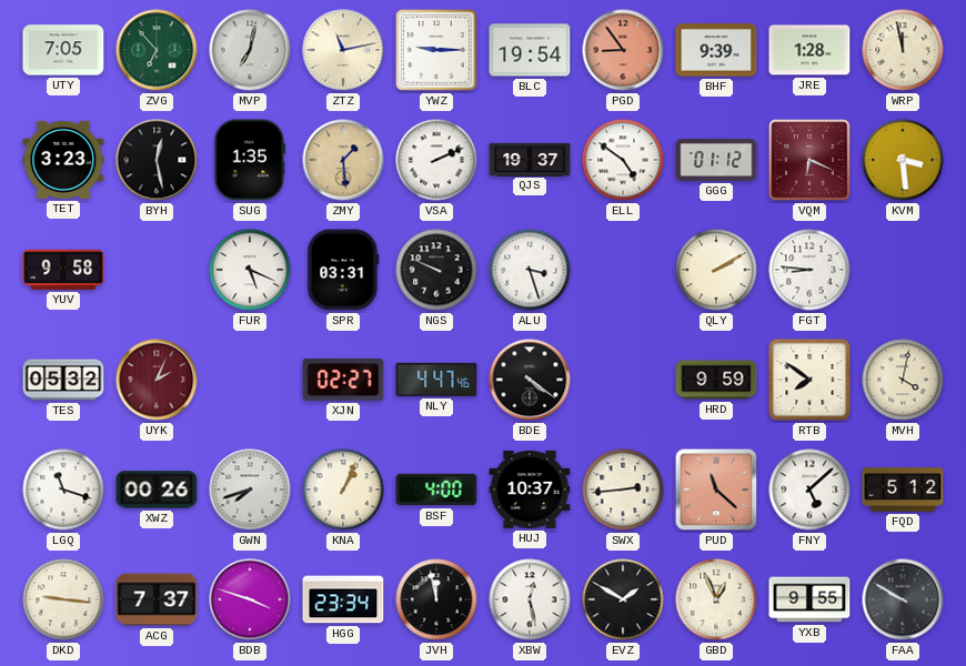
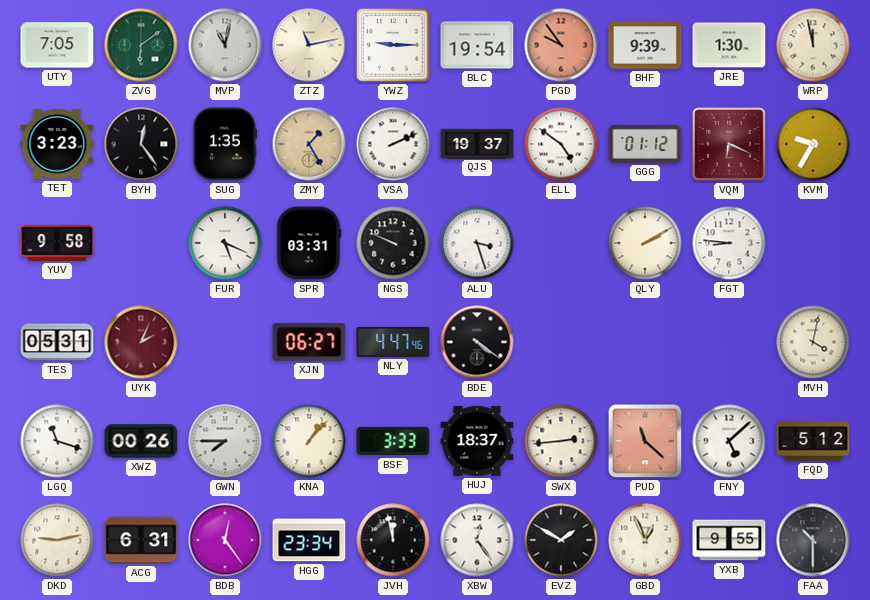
ZVG: 6:53 -> 6:09 (141, 45)
MVP: 7:02 -> 11:02 (225, 45)
PGD: 8:54 -> 9:54 (561, 45)
JRE: 1:28 -> 1:30 (729, 45)
BYH: 12:28 -> 12:24 (141, 144)
ZMY: 1:29 -> 1:25 (309, 144)
KVM: 3:29 -> 9:35 (813, 144)
TES: 05:32 -> 05:31 (57, 342)
XJN: 02:27 -> 06:27 (309, 342)
HRD: 9:59 -> none (716, 380)
RTB: 7:51 -> none (809, 380)
GWN: 7:42 -> 7:45 (225, 441)
KNA: 1:04 -> 1:07 (309, 441)
BSF: 4:00 -> 3:33 (393, 441)
HUJ: 10:37 -> 18:37 (477, 441)
DKD: 9:16 -> 9:13 (57, 540)
ACG: 7:37 -> 6:31 (141, 540)
BDB: 3:48 -> 12:24 (225, 540)
XBW: 12:28 -> 12:24 (477, 540)
FAA: 9:50 -> 10:30 (813, 540)
